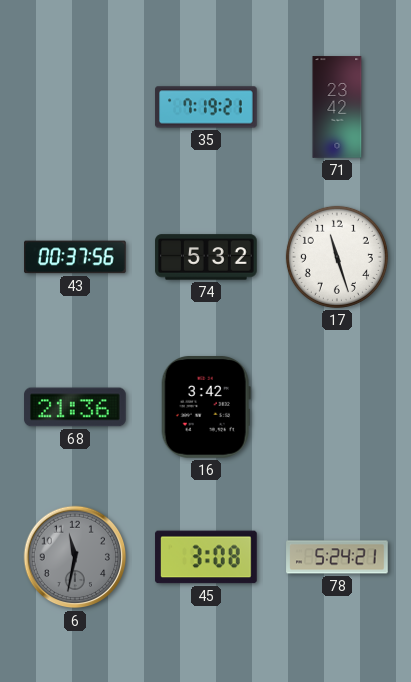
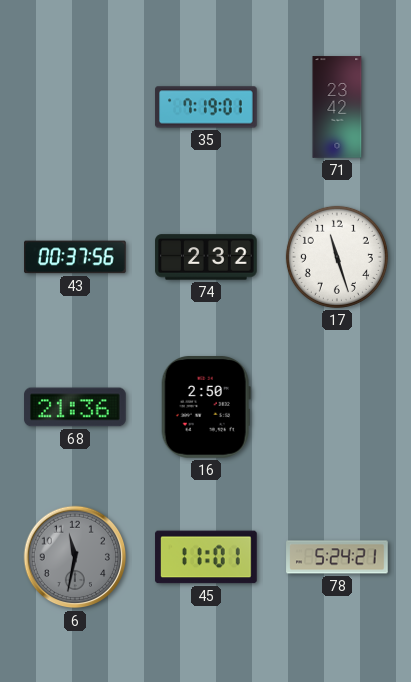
35: 7:19:21 -> 7:19:01 (206, 107)
74: 5:32 -> 2:32 (206, 257)
16: 3:42 -> 2:50 (206, 408)
45: 3:08 -> 11:01 (206, 557)
